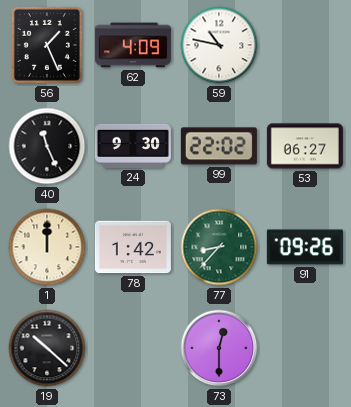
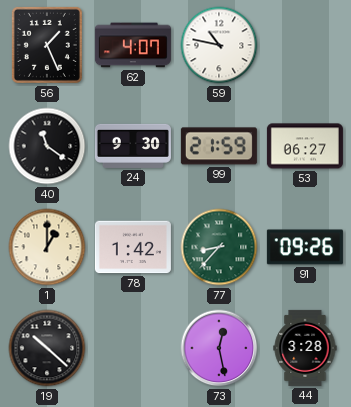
62: 4:09 -> 4:07 (133, 45)
40: 11:26 -> 11:21 (47, 146)
99: 22:02 -> 21:59 (219, 146)
1: 12:00 -> 1:00 (47, 247)
73: 12:30 -> 12:28 (219, 348)
44: none -> 3:28 (305, 348)
